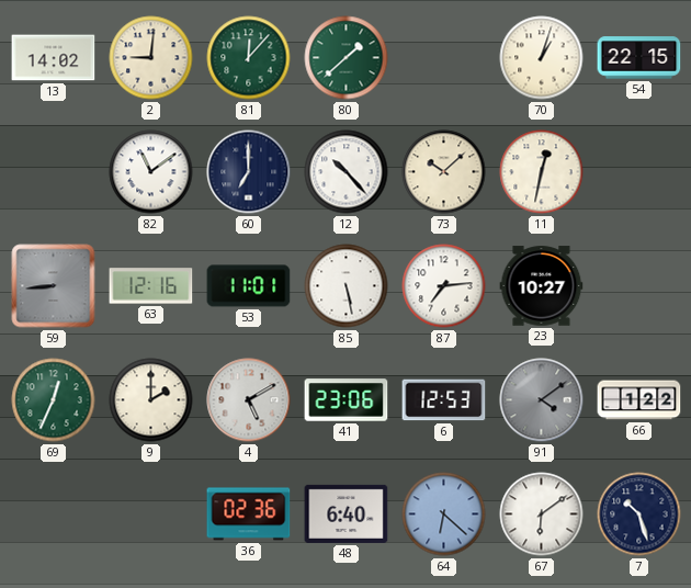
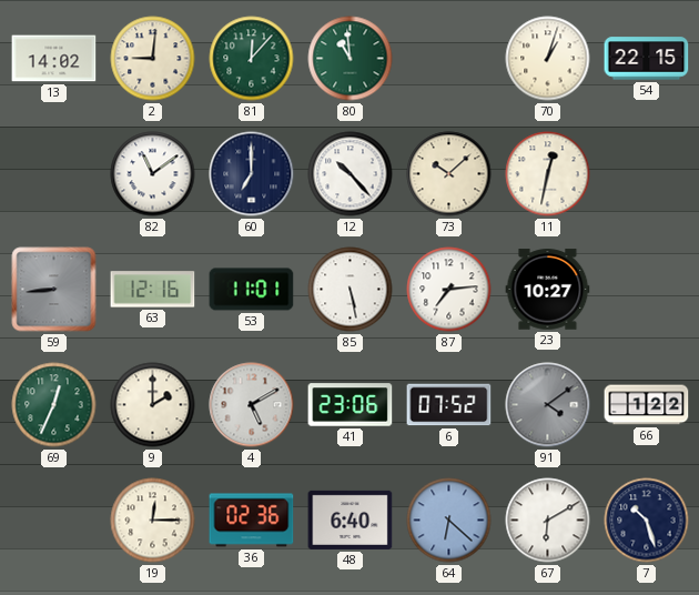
80: 1:38 -> 10:59 (351, 59)
6: 12:53 -> 07:52 (449, 405)
19: none -> 12:15 (153, 521)
67: 6:09 -> 6:10 (548, 521)
